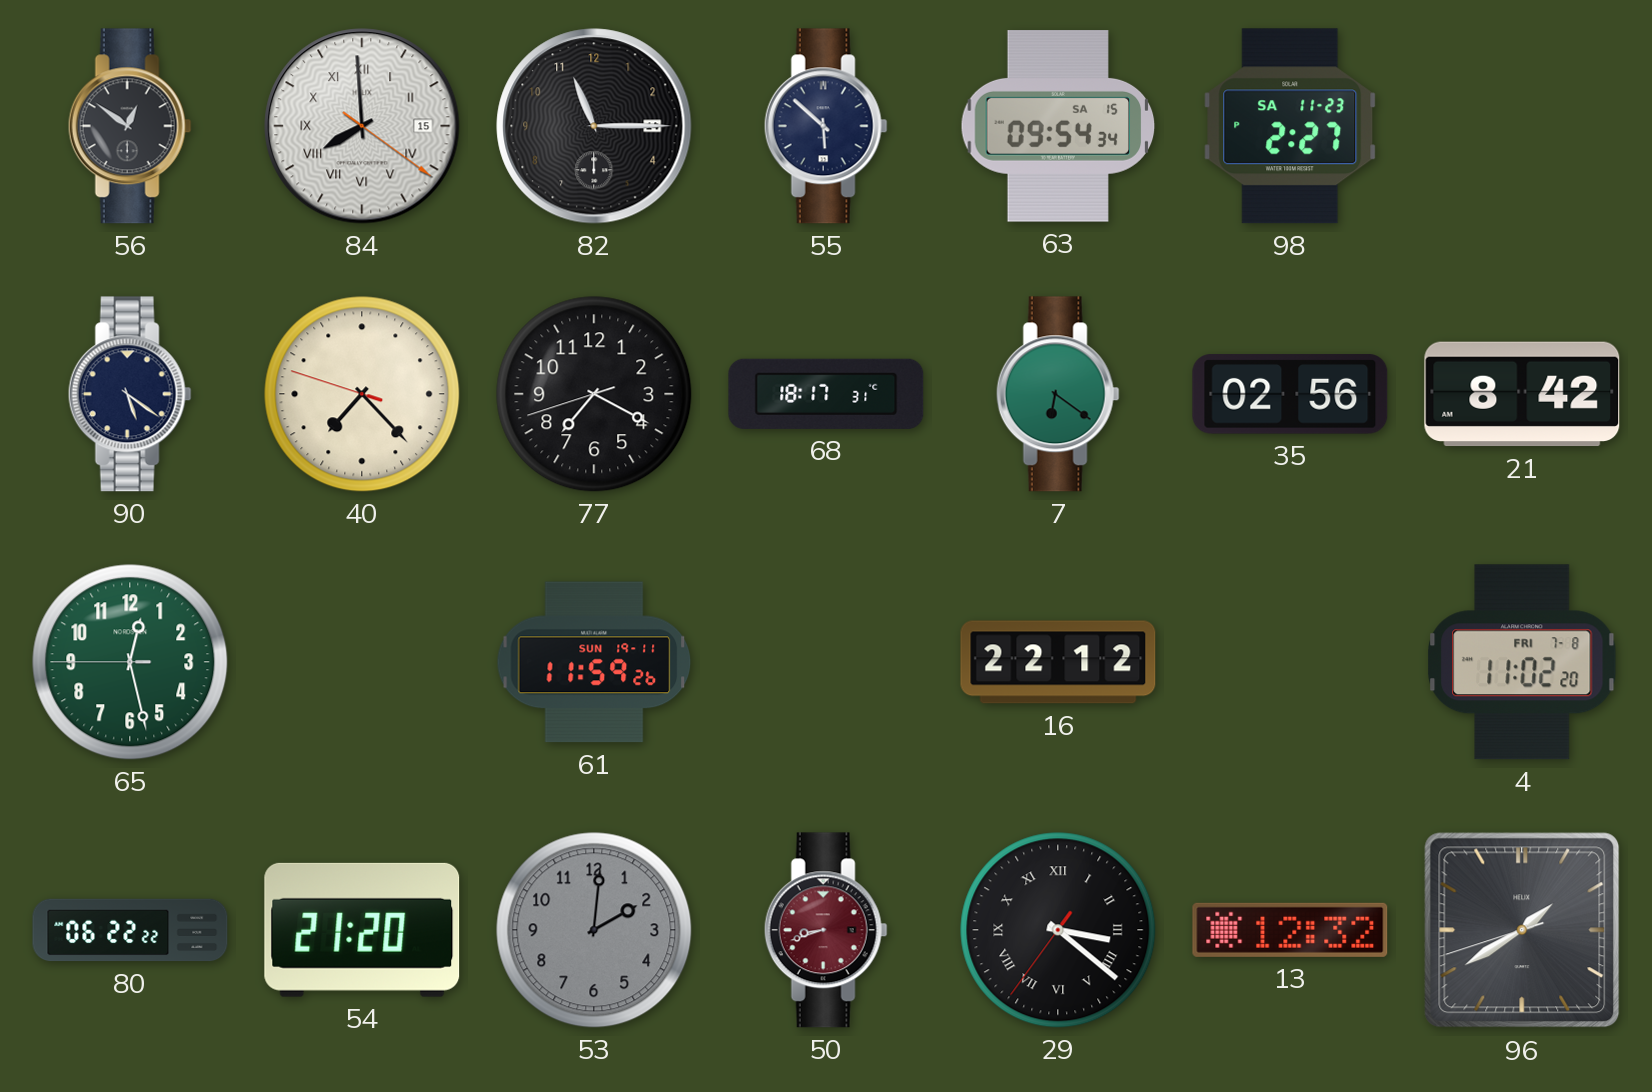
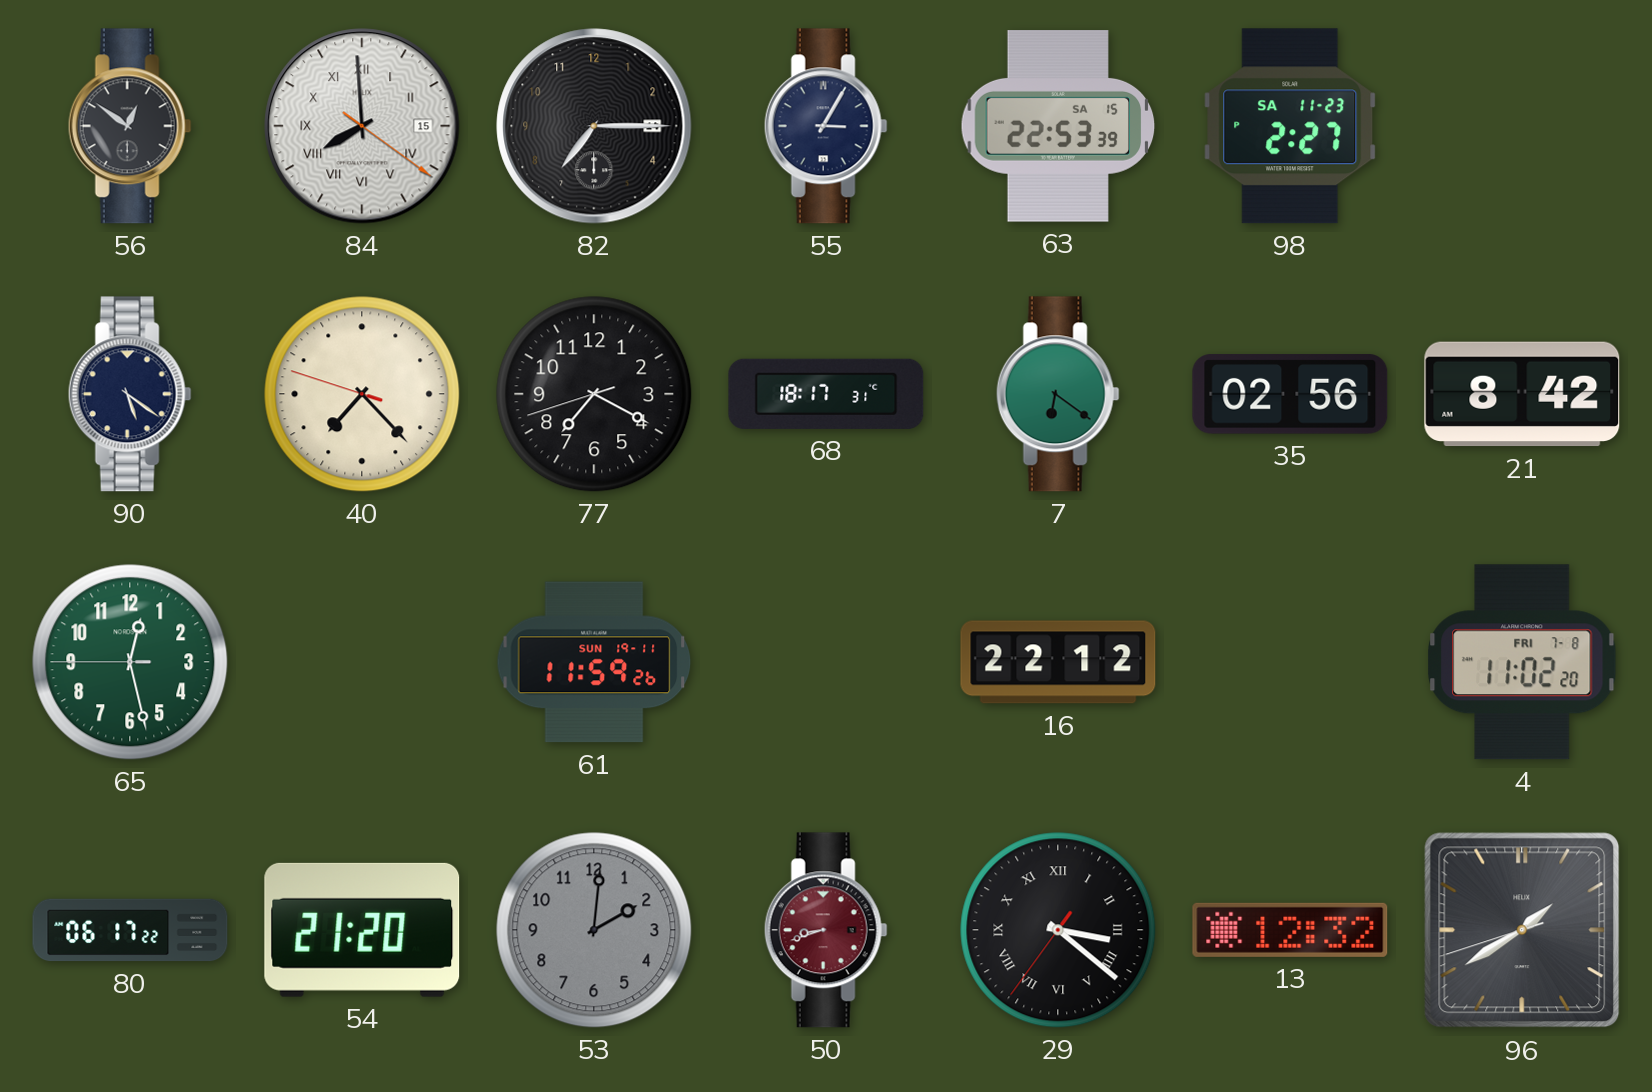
82: 11:15 -> 7:15 (594, 126)
55: 5:52 -> 3:05 (826, 126)
63: 09:54 -> 22:53 (1058, 126)
80: 06:22 -> 06:17 (130, 930)
